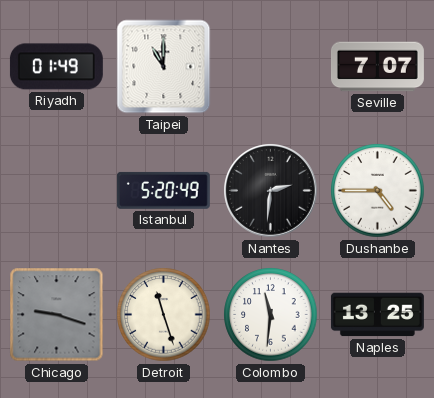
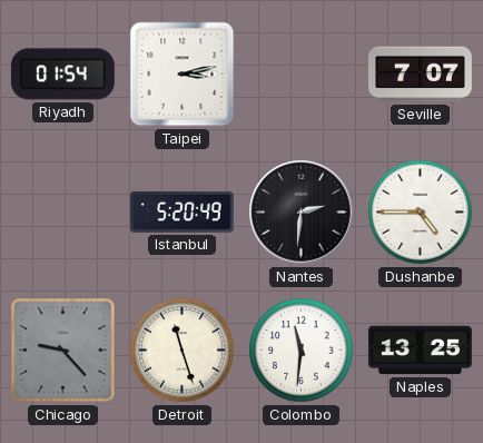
Riyadh: 01:49 -> 01:54 (62, 75)
Taipei: 11:00 -> 3:13 (183, 75)
Chicago: 9:18 -> 9:23 (63, 351)
